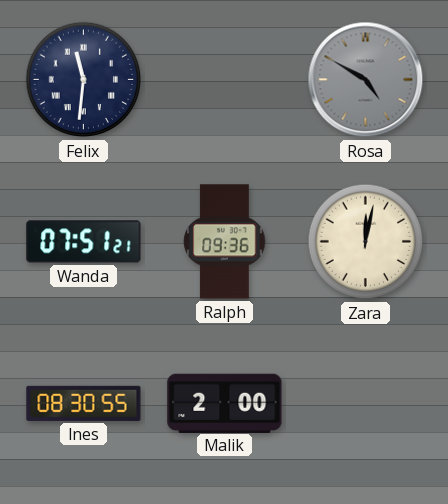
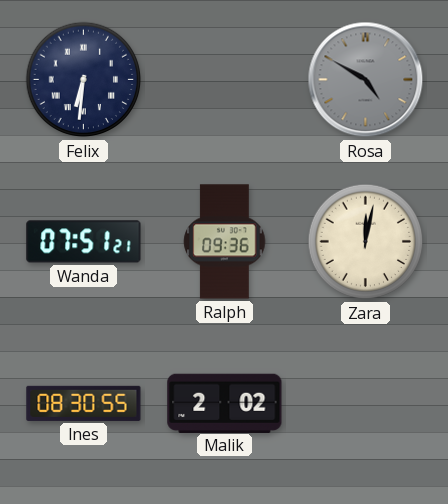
Felix: 11:31 -> 6:31 (84, 80)
Malik: 2:00 -> 2:02 (225, 403)
